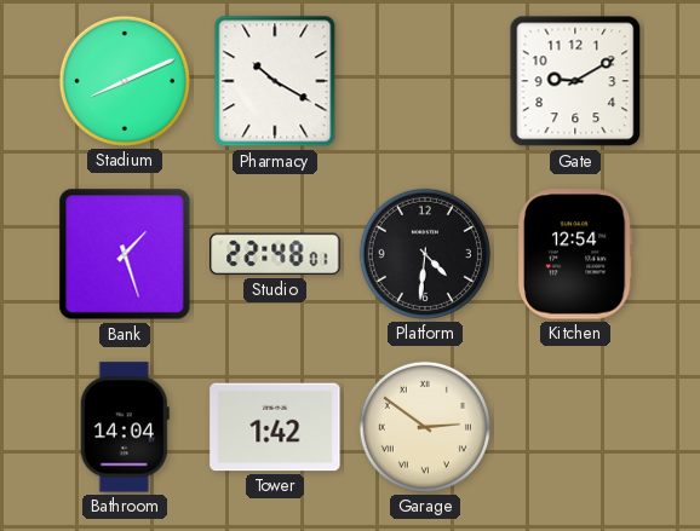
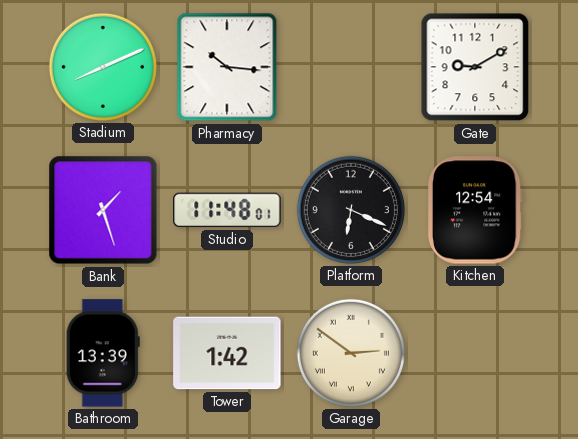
Pharmacy: 10:20 -> 10:16 (227, 67)
Studio: 22:48 -> 11:48 (227, 210)
Platform: 4:31 -> 6:19 (351, 210)
Bathroom: 14:04 -> 13:39 (103, 353)
